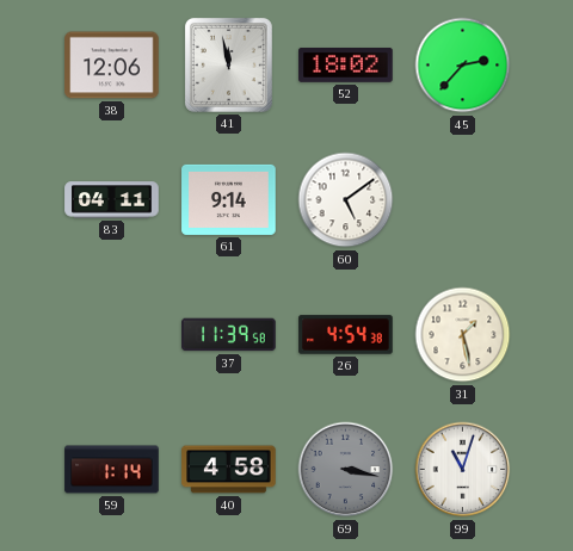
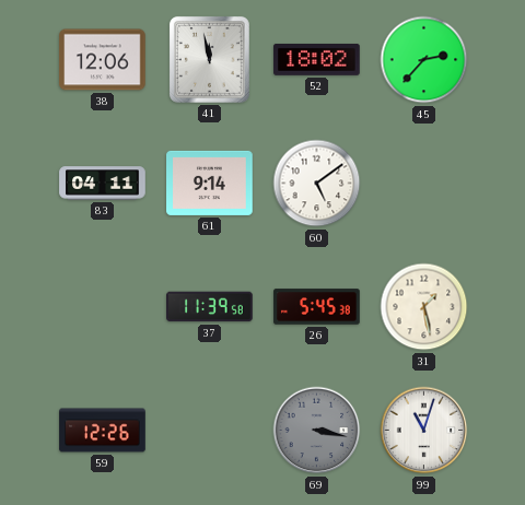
26: 4:54 -> 5:45 (317, 307)
59: 1:14 -> 12:26 (103, 431)
40: 4:58 -> none (229, 470)
